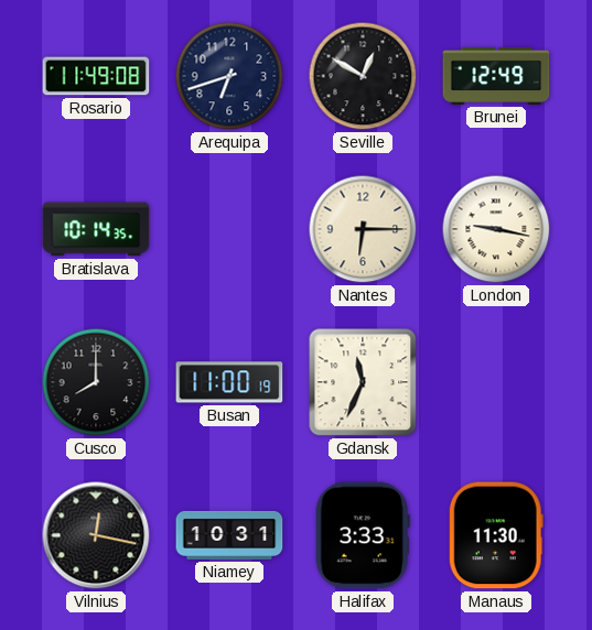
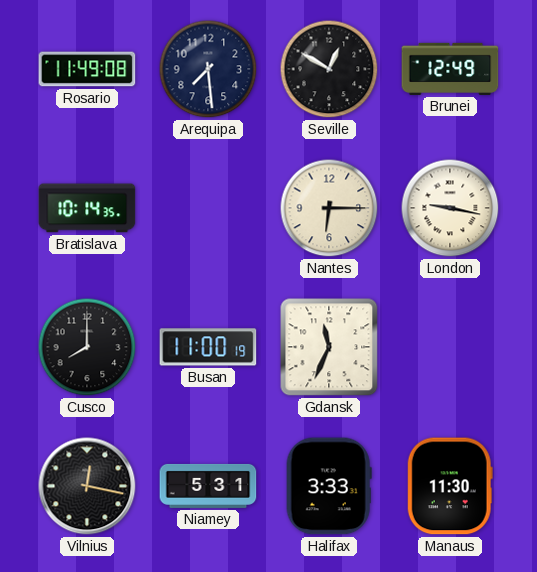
Arequipa: 6:42 -> 7:29 (208, 69)
Niamey: 10:31 -> 5:31 (208, 486)
